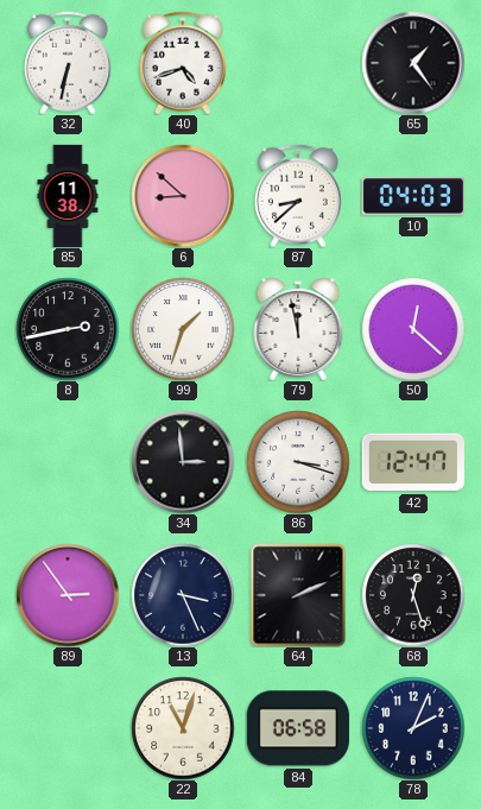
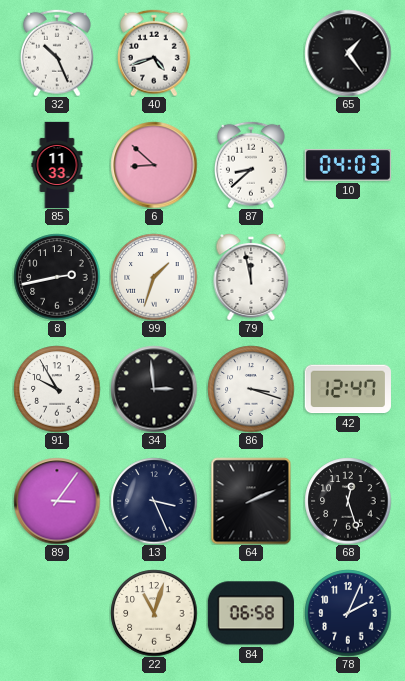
32: 6:32 -> 10:26 (57, 53)
85: 11:38 -> 11:33 (57, 165)
50: 12:22 -> none (413, 329)
91: none -> 9:55 (57, 389)
89: 2:54 -> 3:06 (57, 501)
